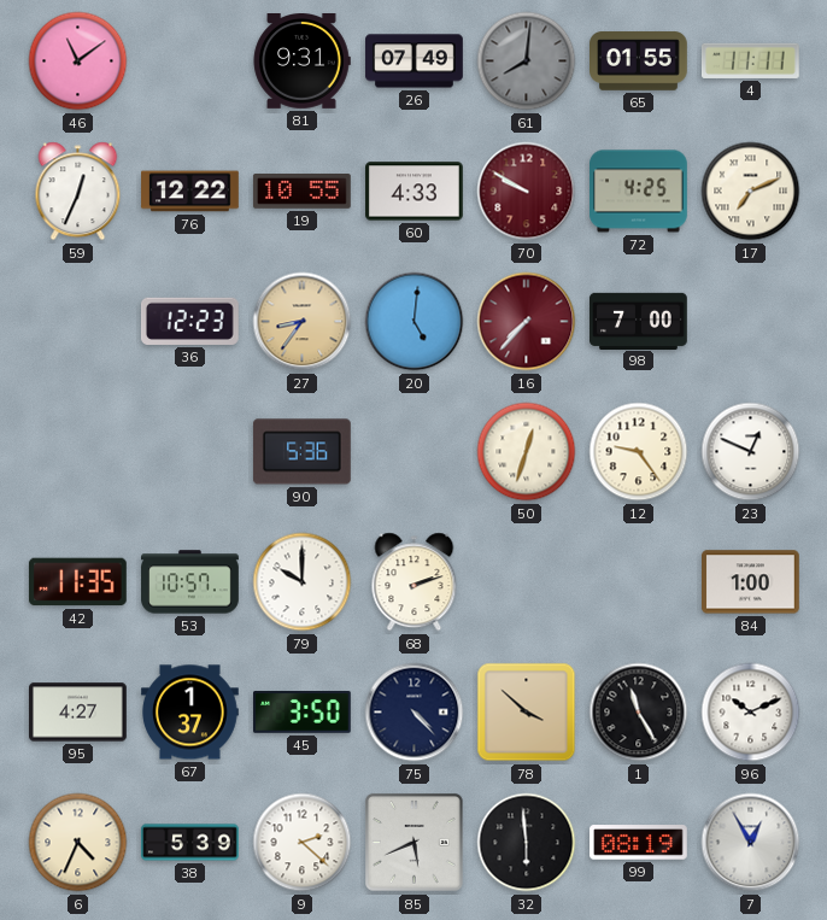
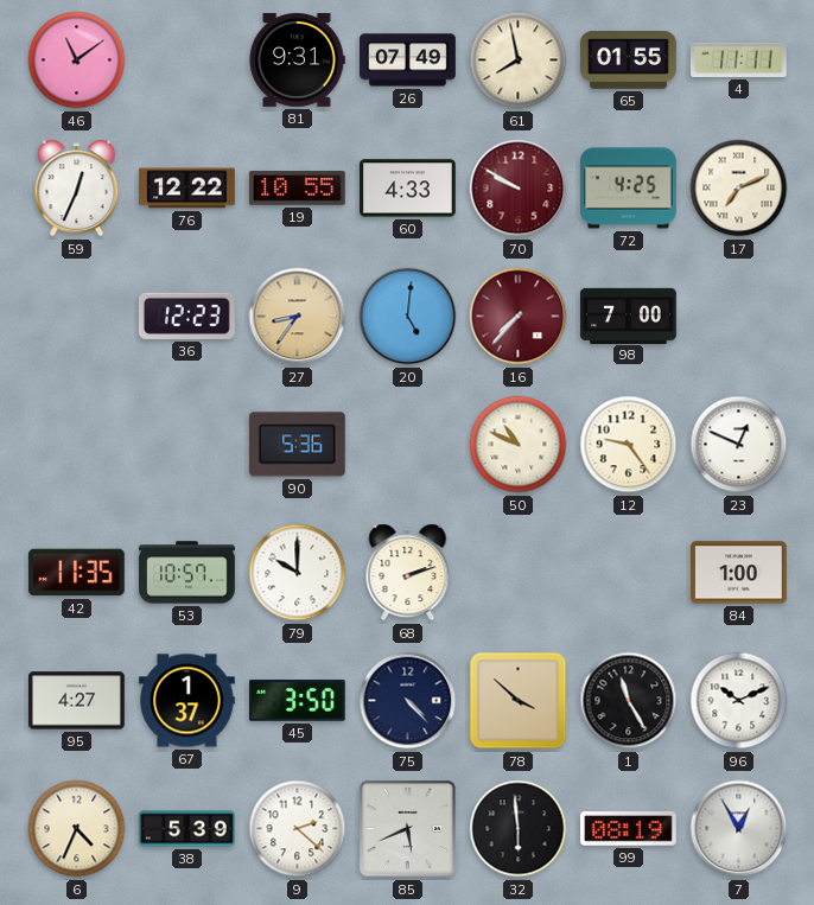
61: 8:01 -> 7:58 (519, 60)
61 dial: grey -> cream (519, 60)
50: 12:33 -> 10:49 (519, 445)
